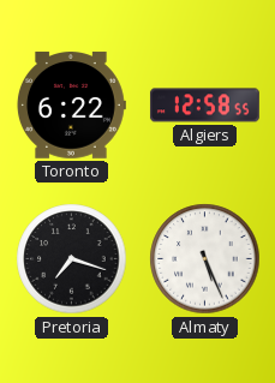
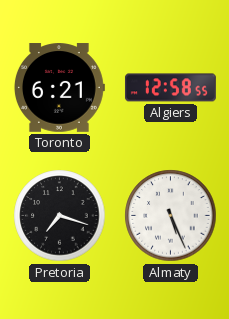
Toronto: 6:22 -> 6:21 (59, 88)
